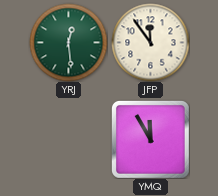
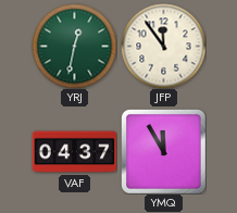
YRJ: 12:29 -> 12:32 (74, 46)
VAF: none -> 04:37 (74, 152)
